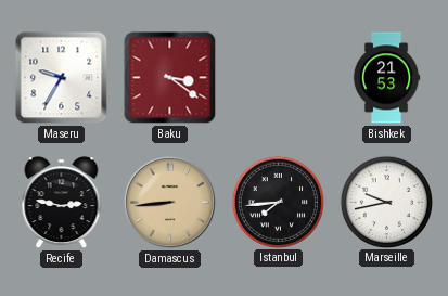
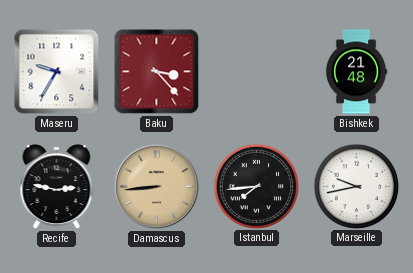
Baku: 3:21 -> 3:23 (157, 72)
Bishkek: 21:53 -> 21:48 (356, 72)
